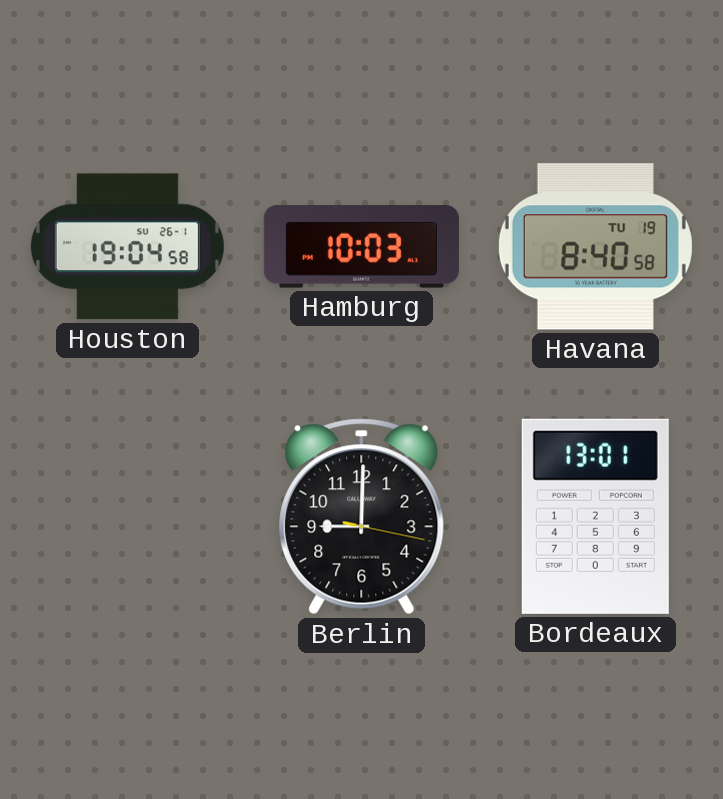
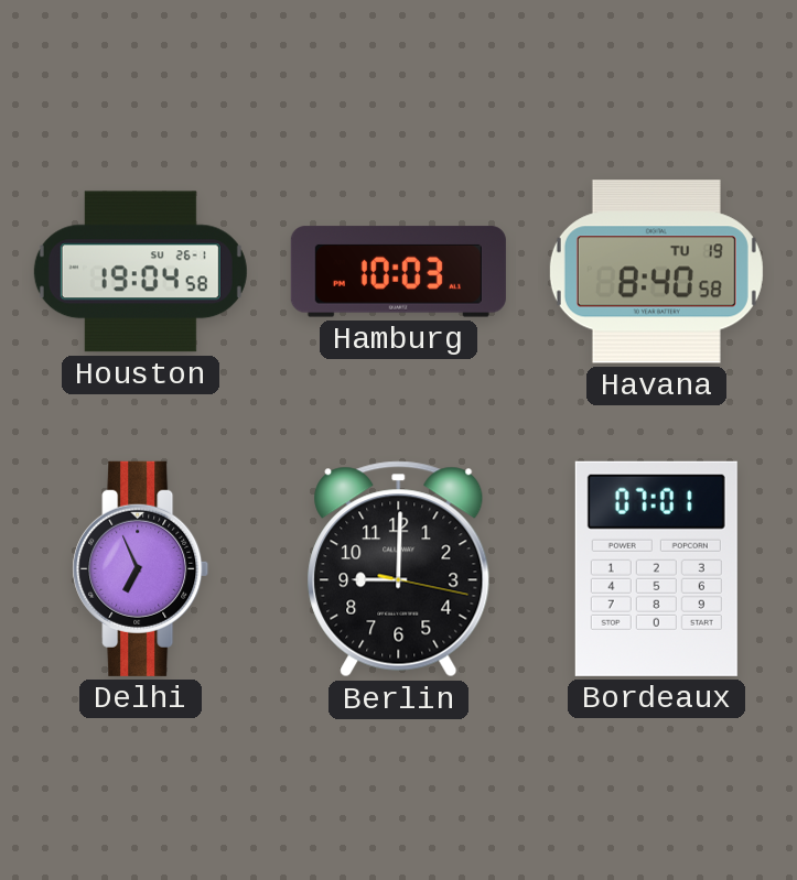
Delhi: none -> 6:56 (141, 568)
Bordeaux: 13:01 -> 07:01 (656, 568)
